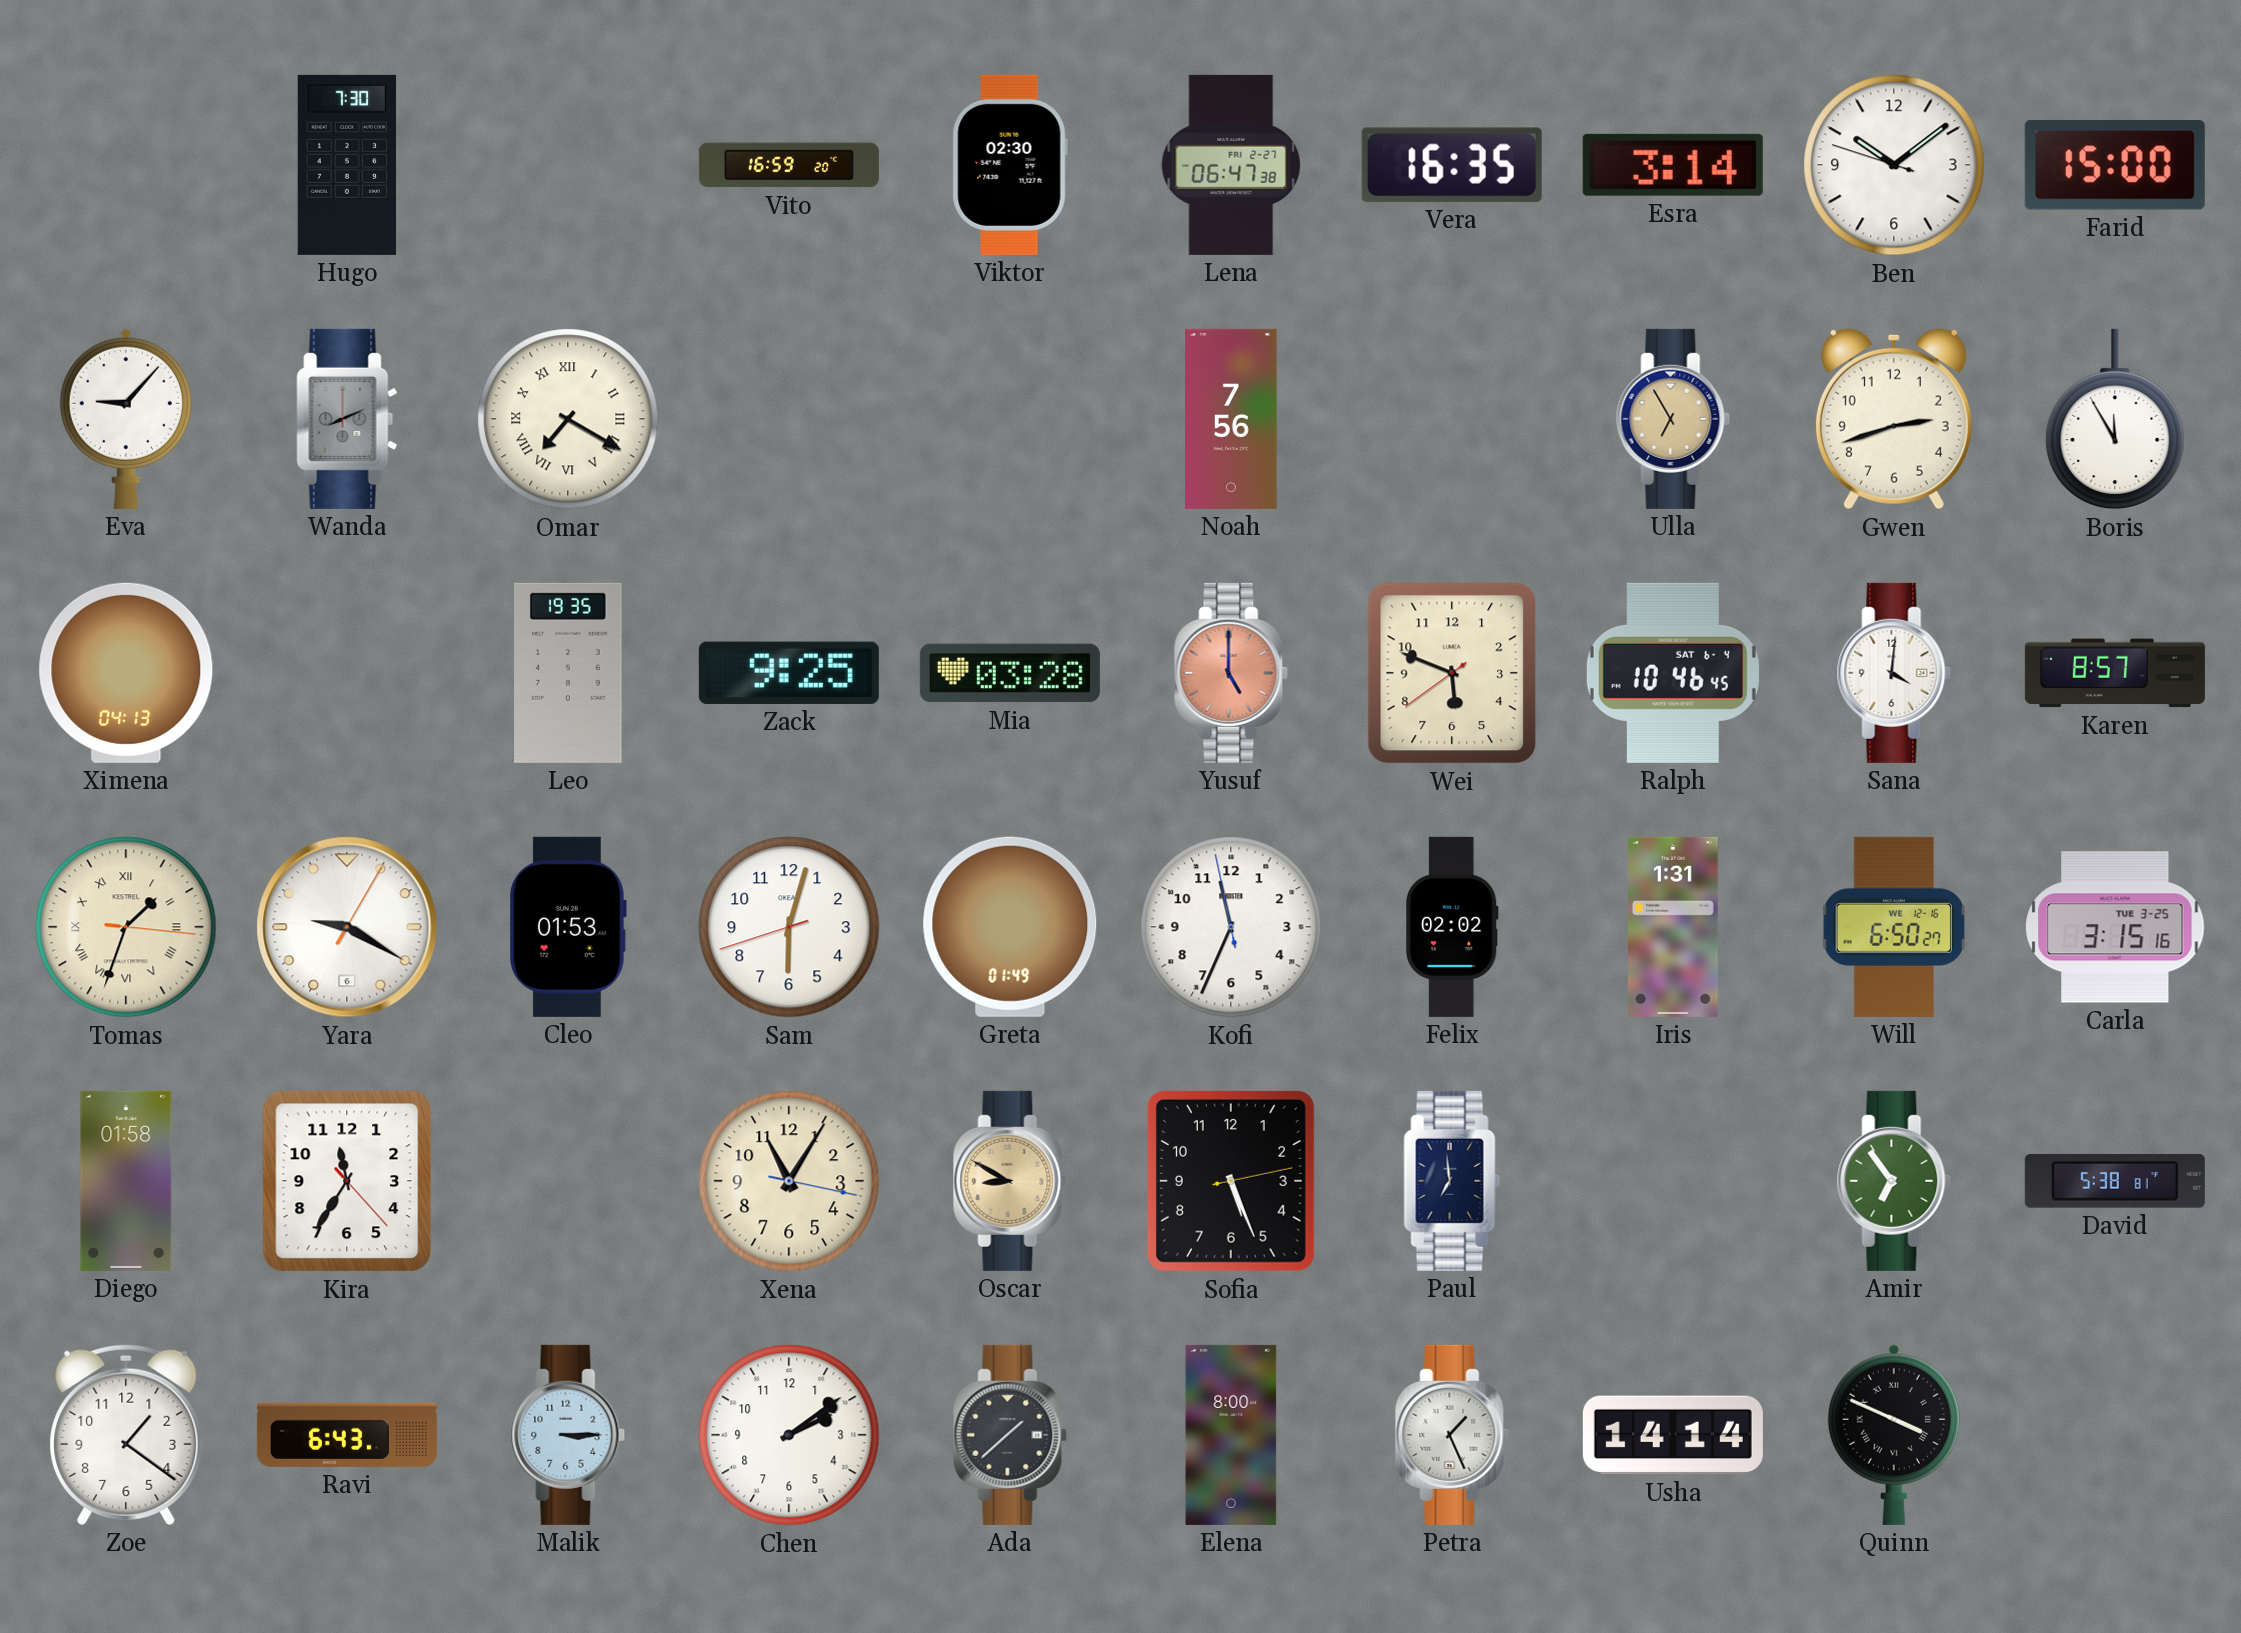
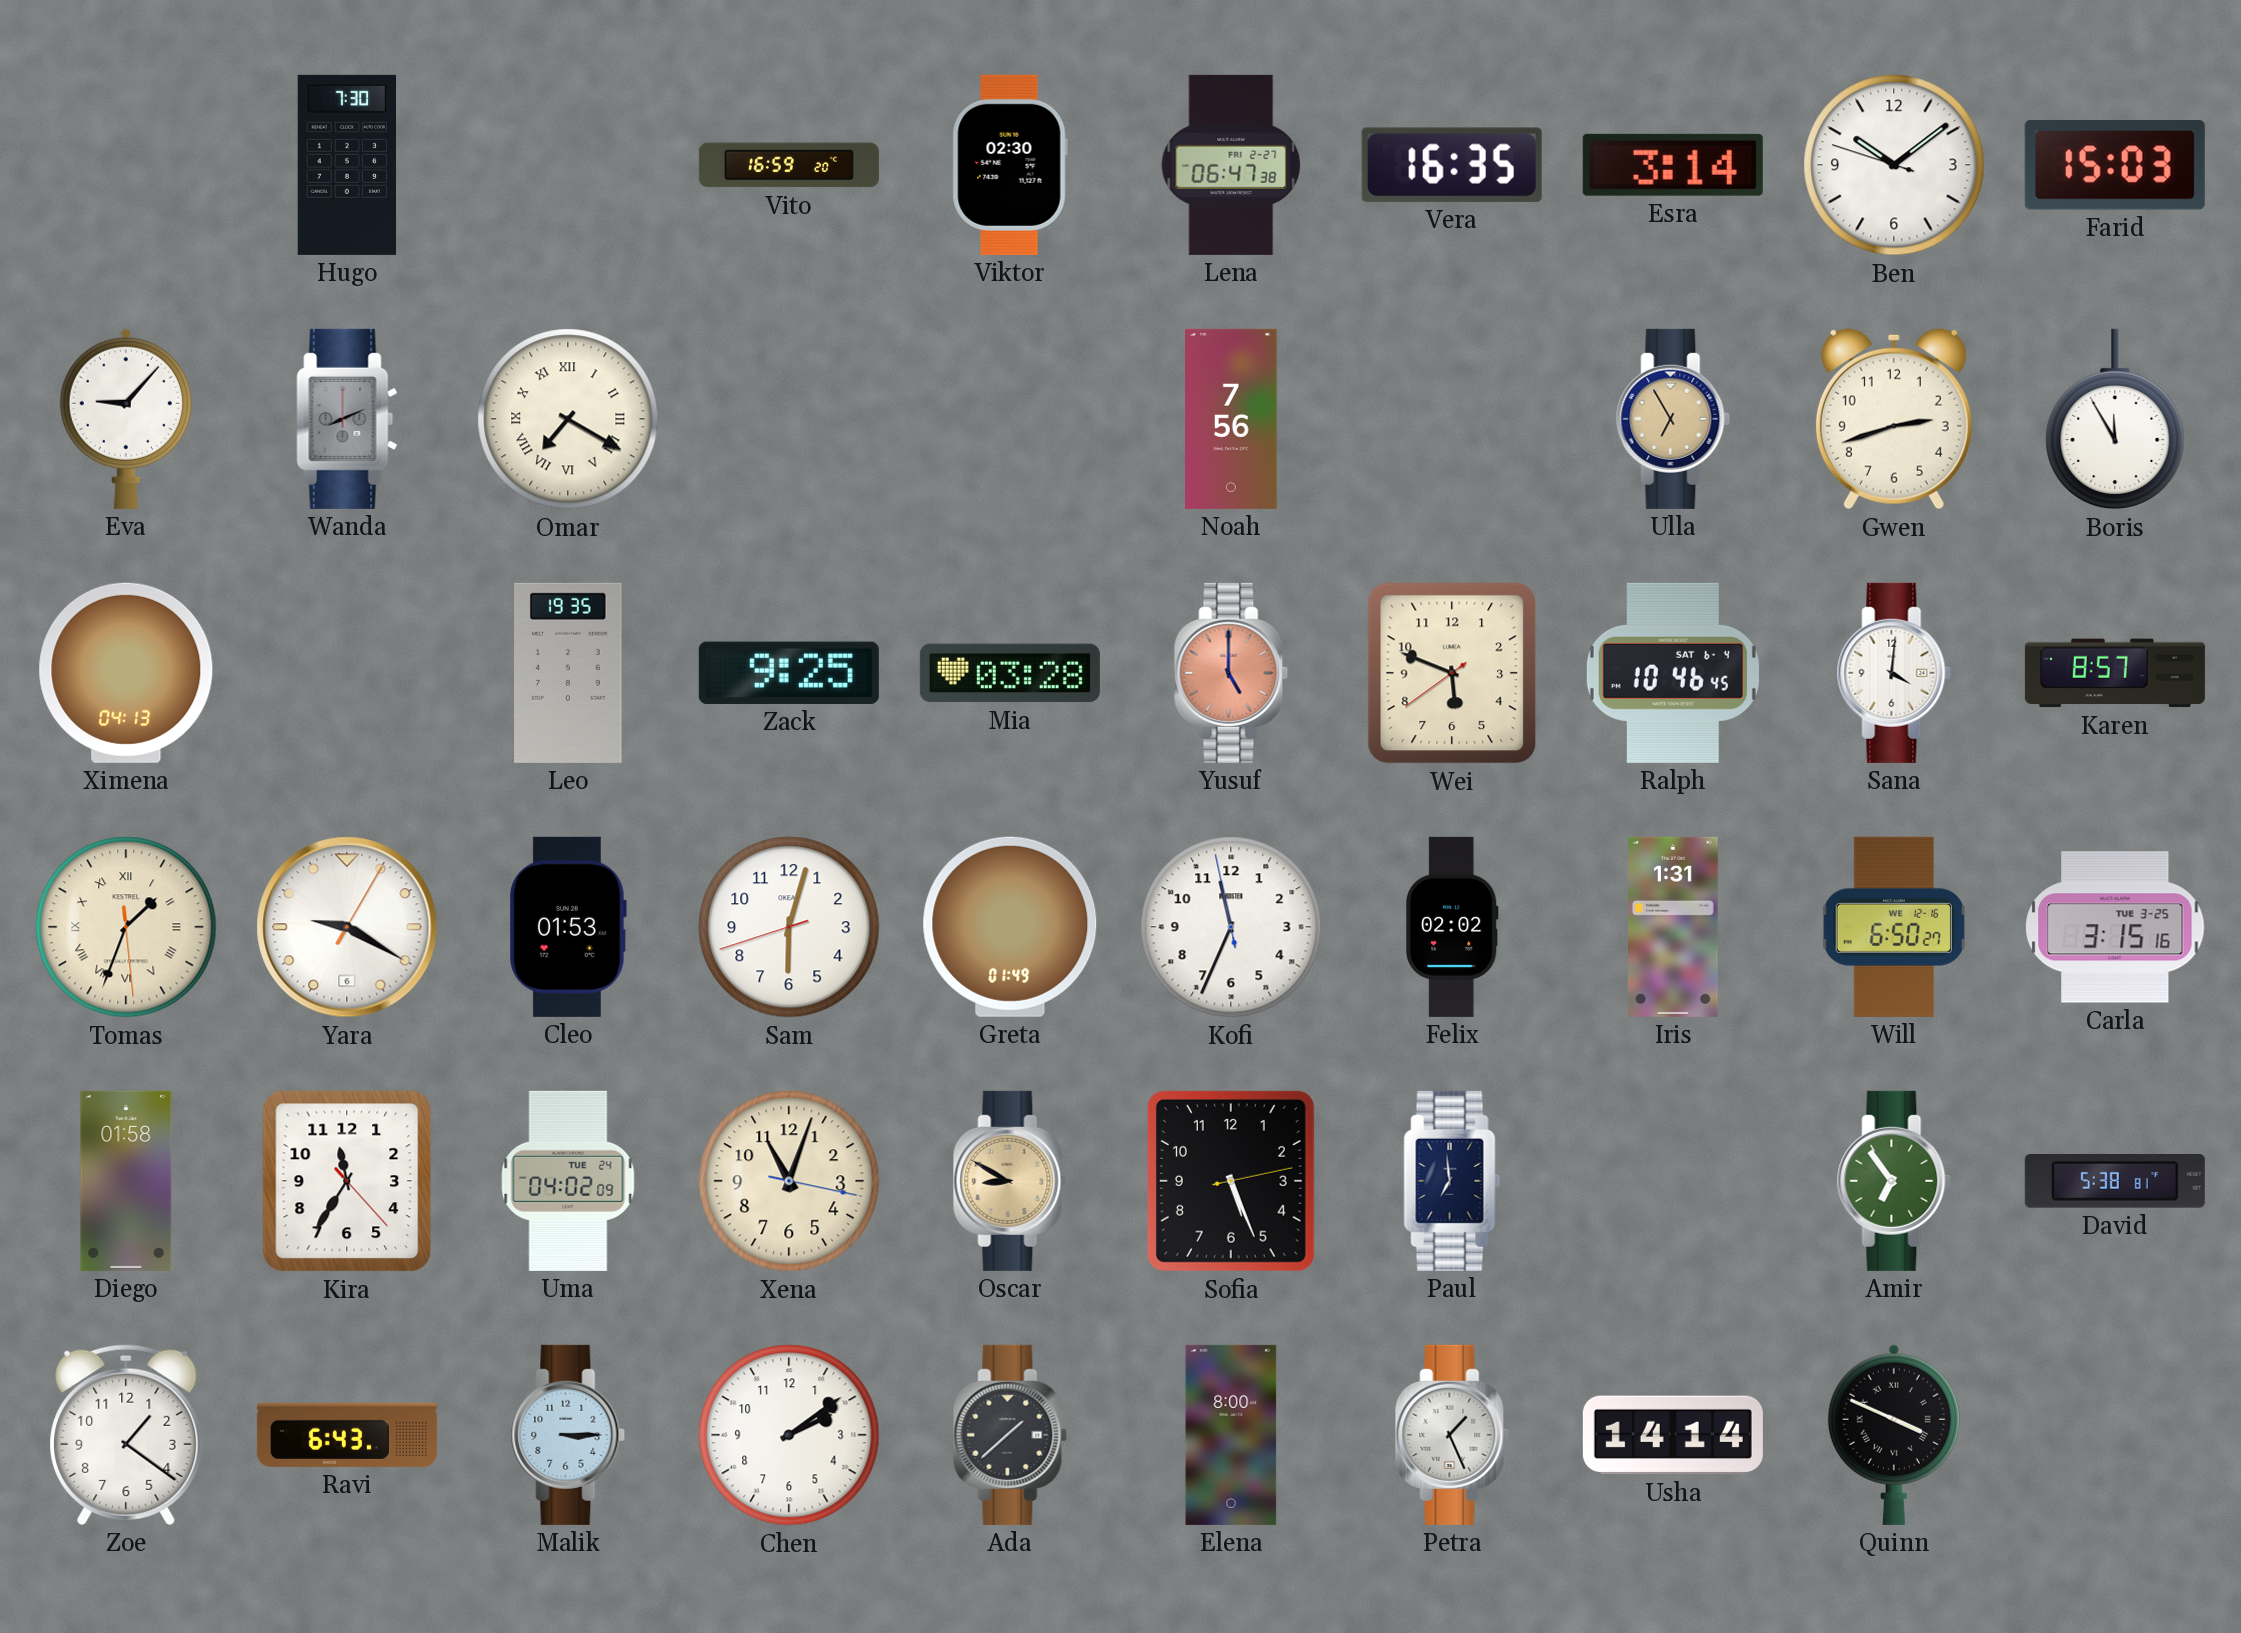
Farid: 15:00 -> 15:03 (2115, 165)
Tomas: 1:33:16 -> 1:33:29 (126, 927)
Uma: none -> 04:02 (568, 1181)
Xena: 11:05 -> 11:03 (789, 1181)
